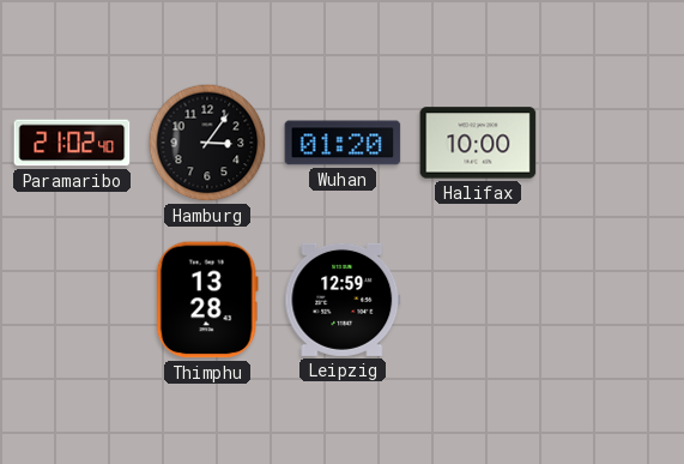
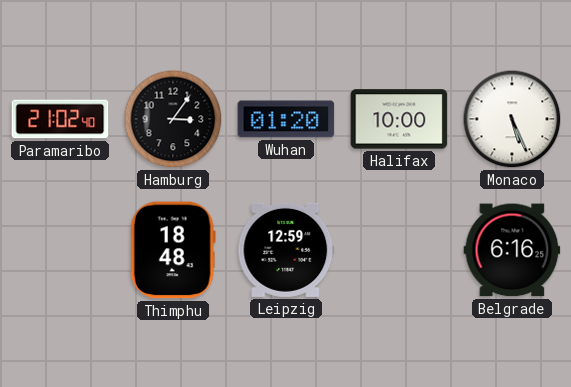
Monaco: none -> 5:26 (512, 119)
Thimphu: 13:28 -> 18:48 (173, 250)
Belgrade: none -> 6:16 (512, 250)
